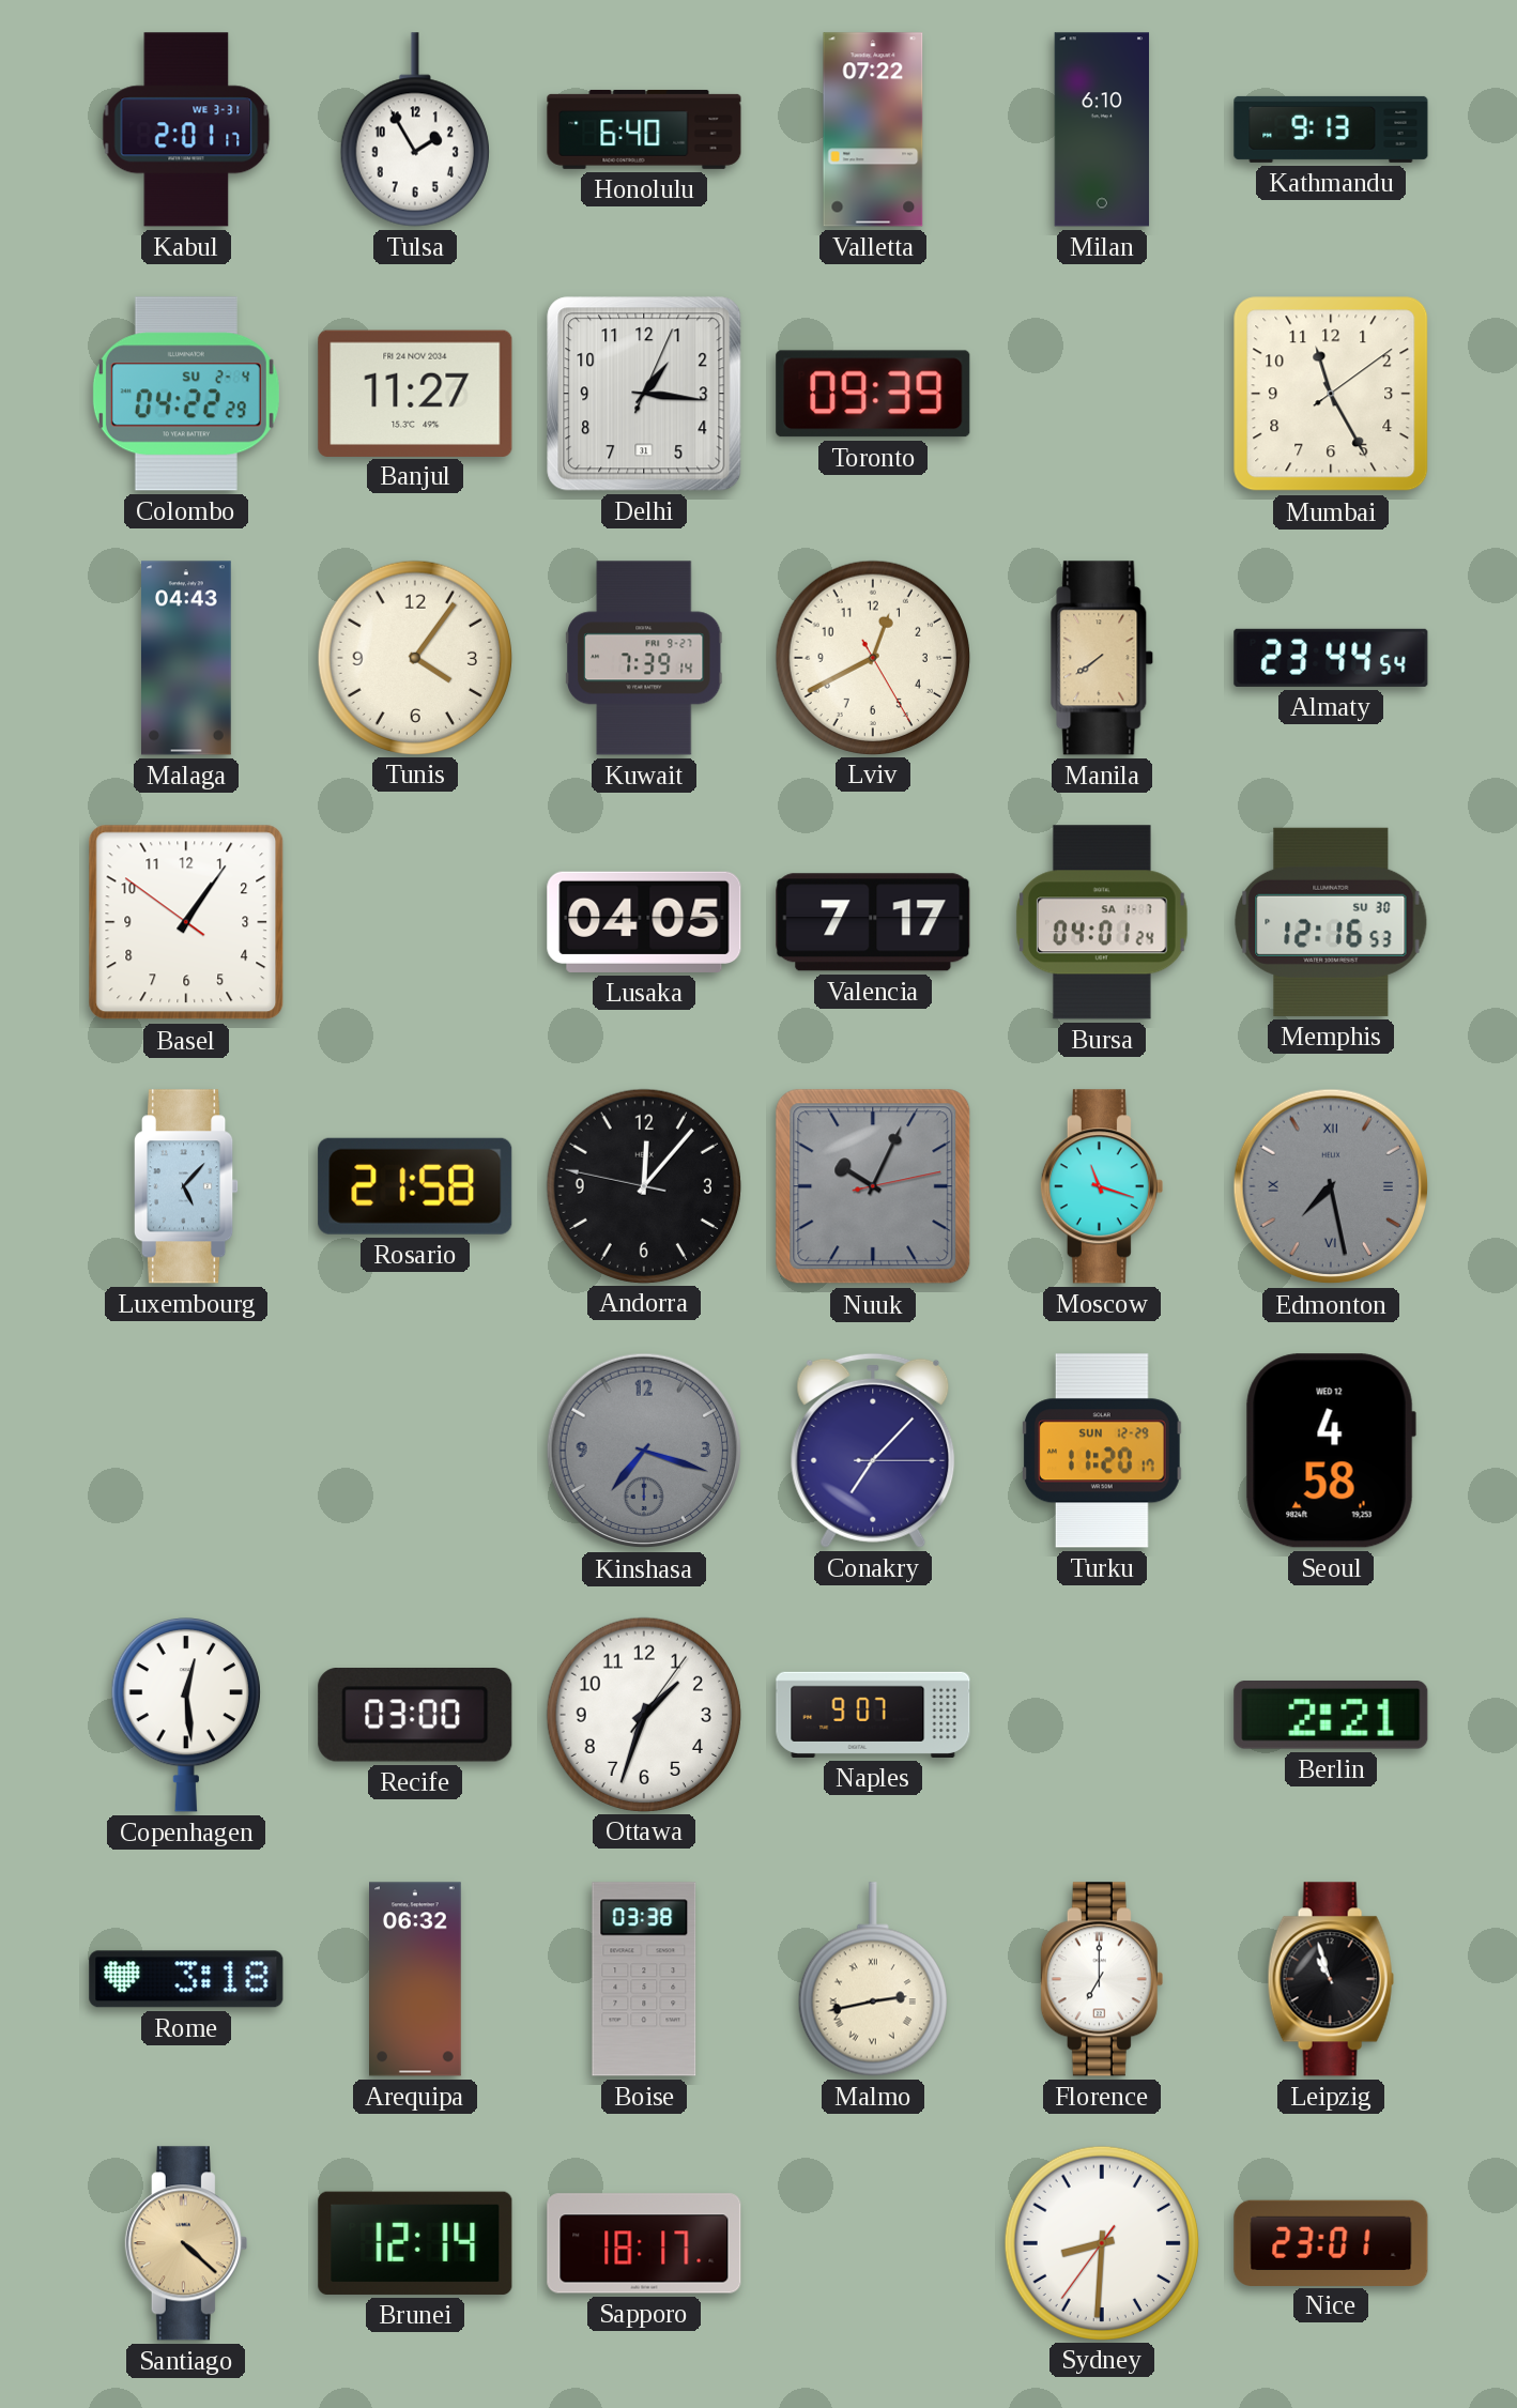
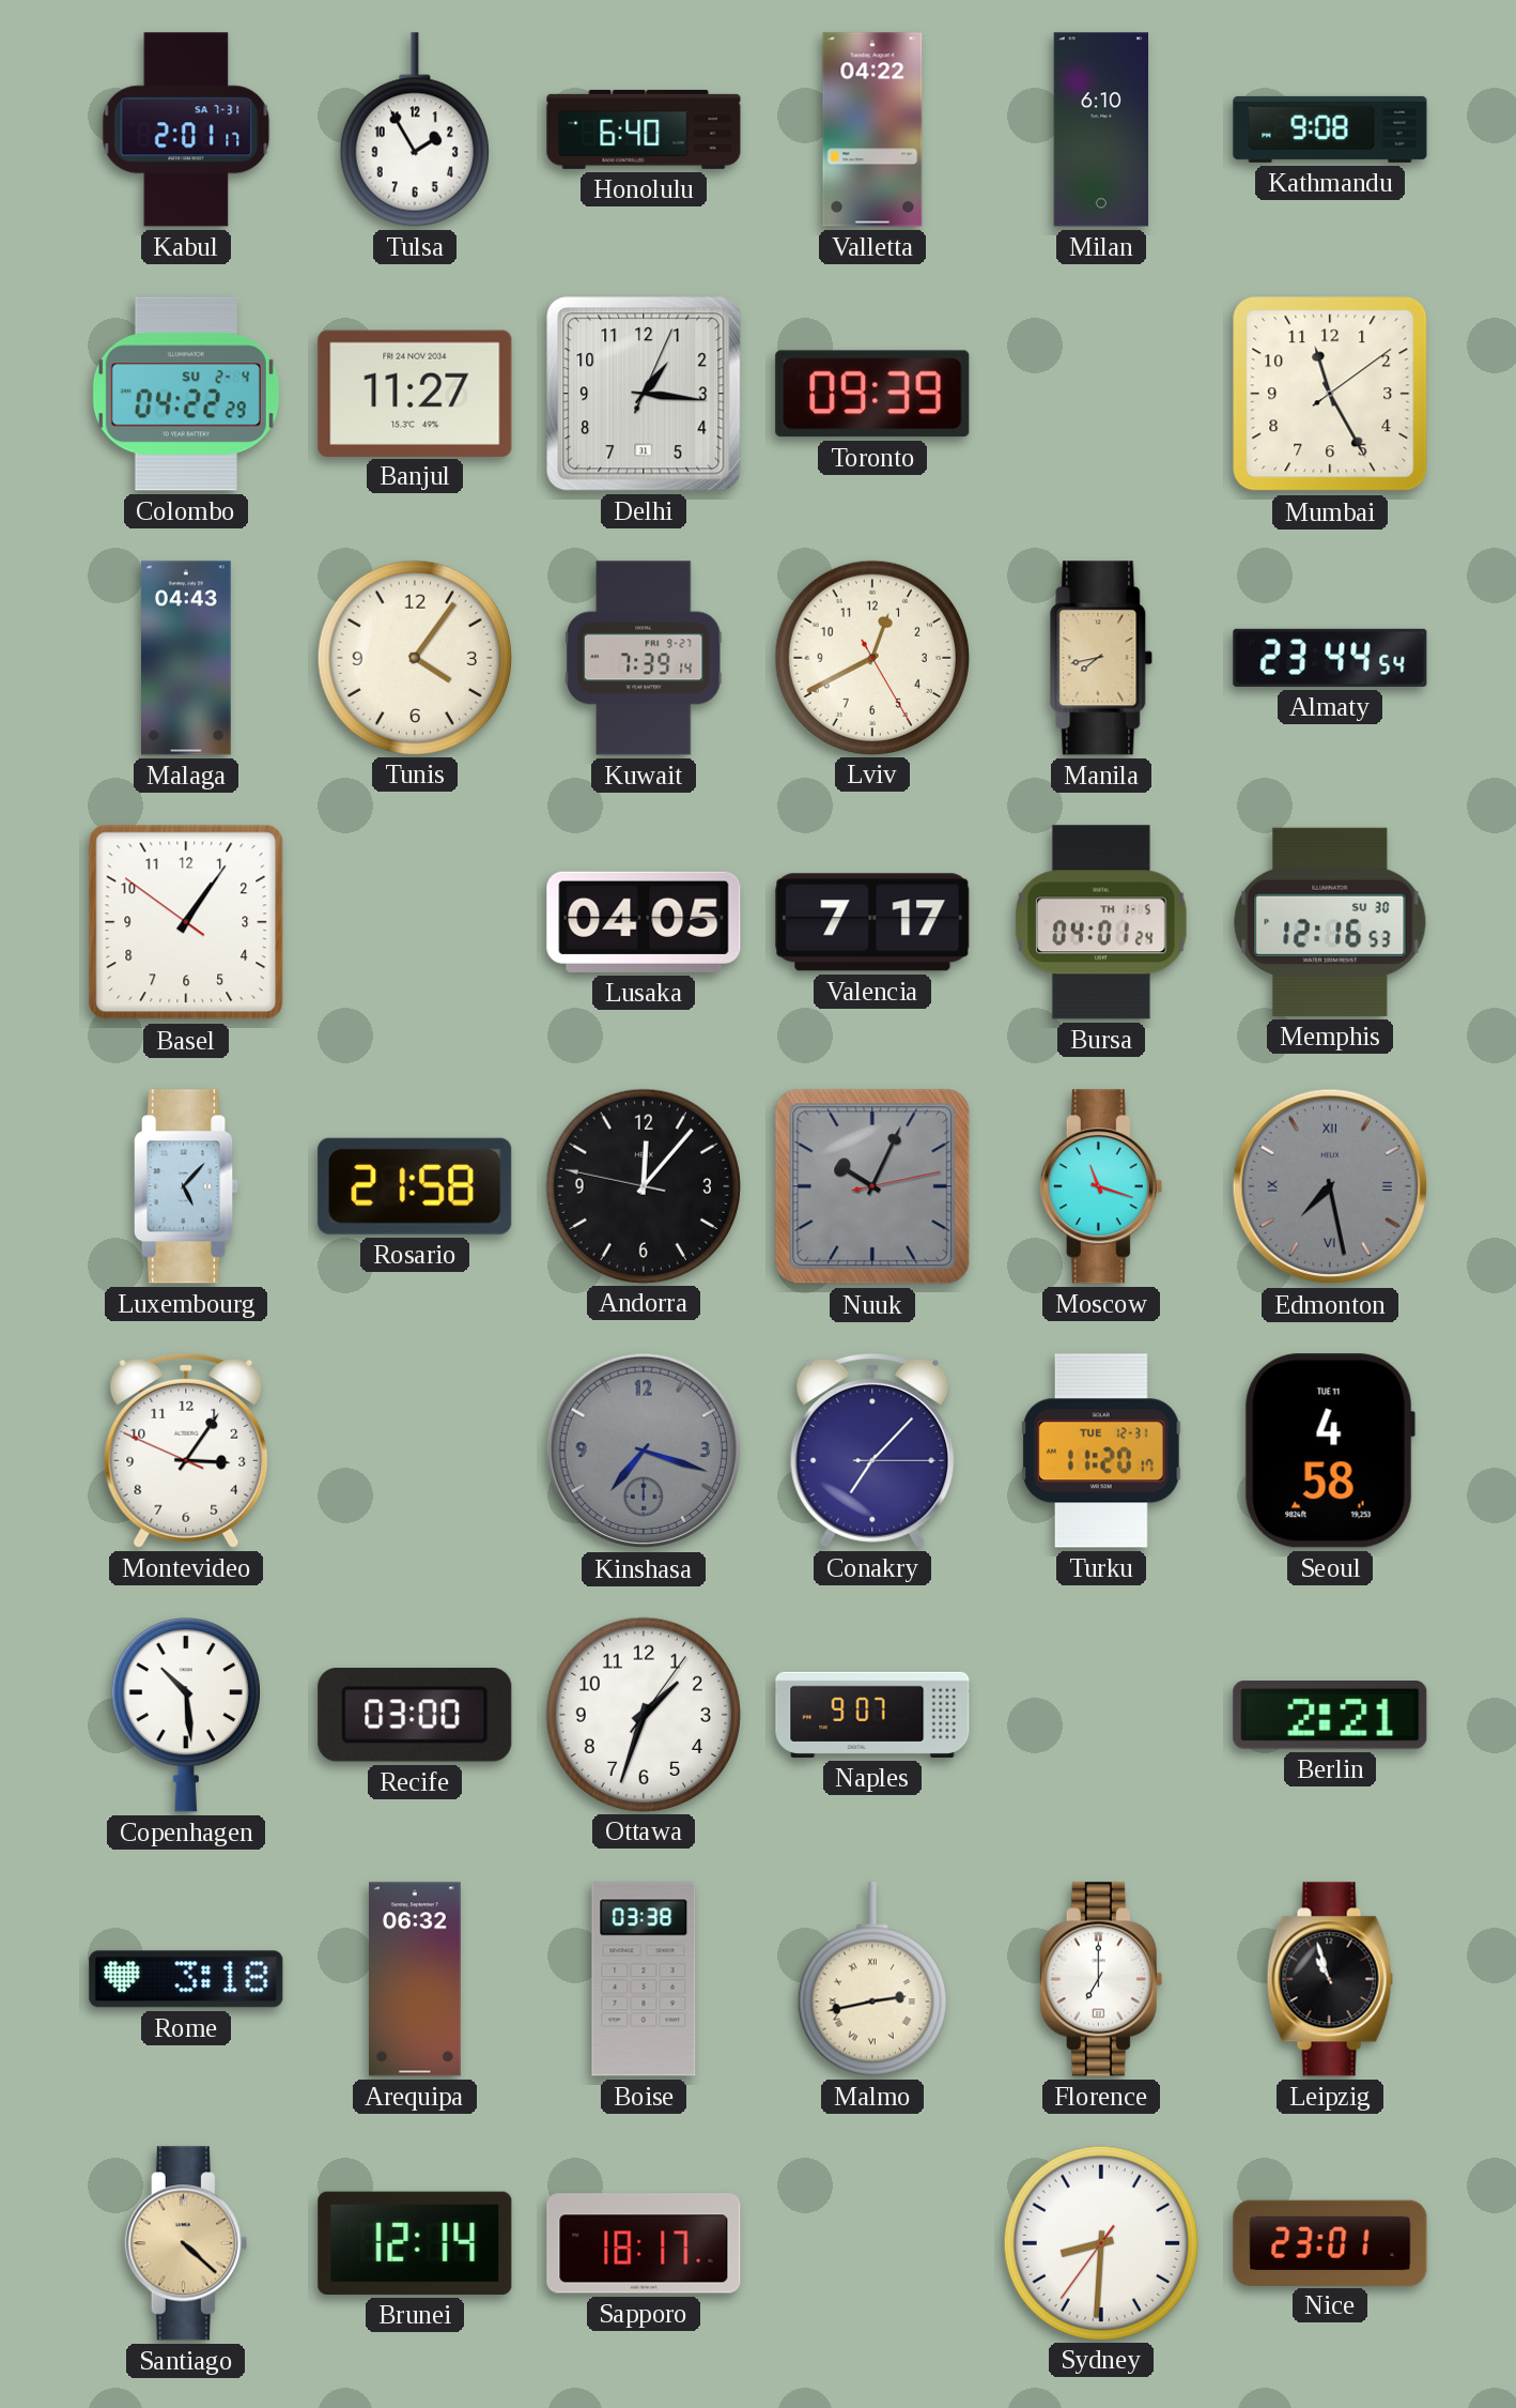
Kabul date: WE 3-31 -> SA 7-31 (186, 129)
Valletta: 07:22 -> 04:22 (872, 129)
Kathmandu: 9:13 -> 9:08 (1330, 129)
Manila: 7:39 -> 7:43 (1101, 658)
Bursa date: SA 1-7 -> TH 1-5 (1102, 922)
Montevideo: none -> 3:05 (186, 1451)
Turku date: SUN 12-29 -> TUE 12-31 (1102, 1451)
Seoul date: WED 12 -> TUE 11 (1330, 1451)
Copenhagen: 12:29 -> 10:29 (186, 1716)
